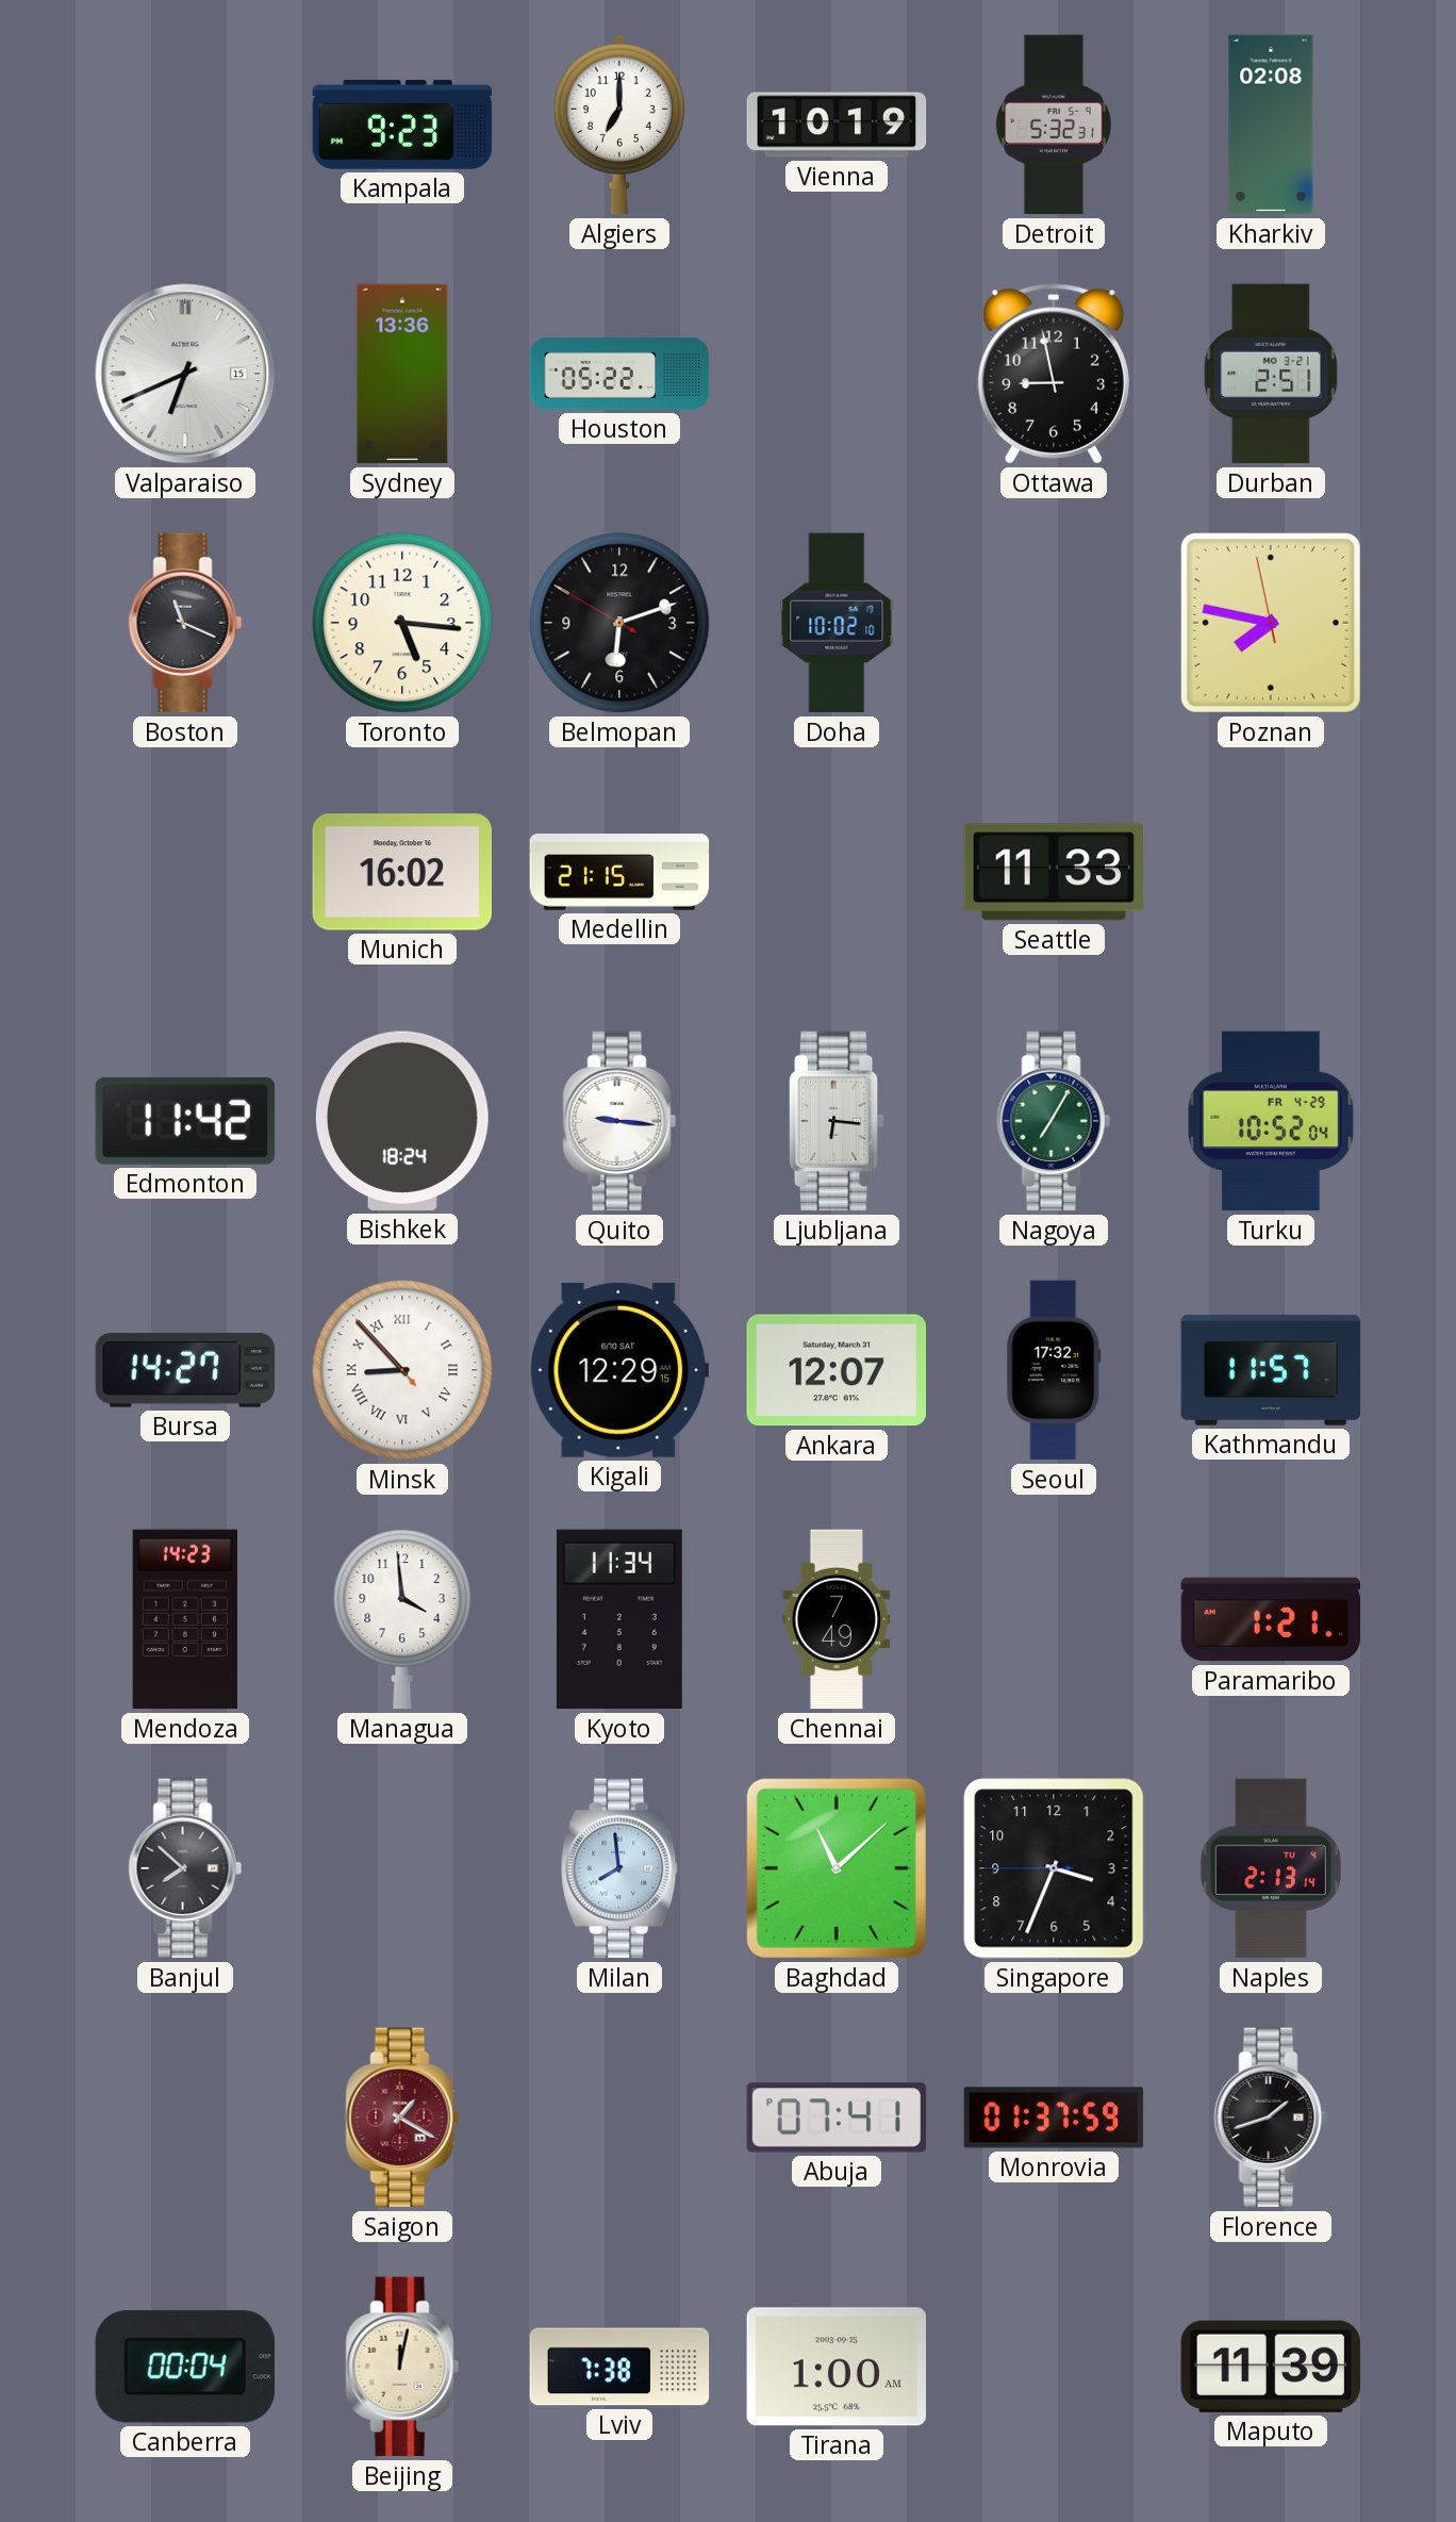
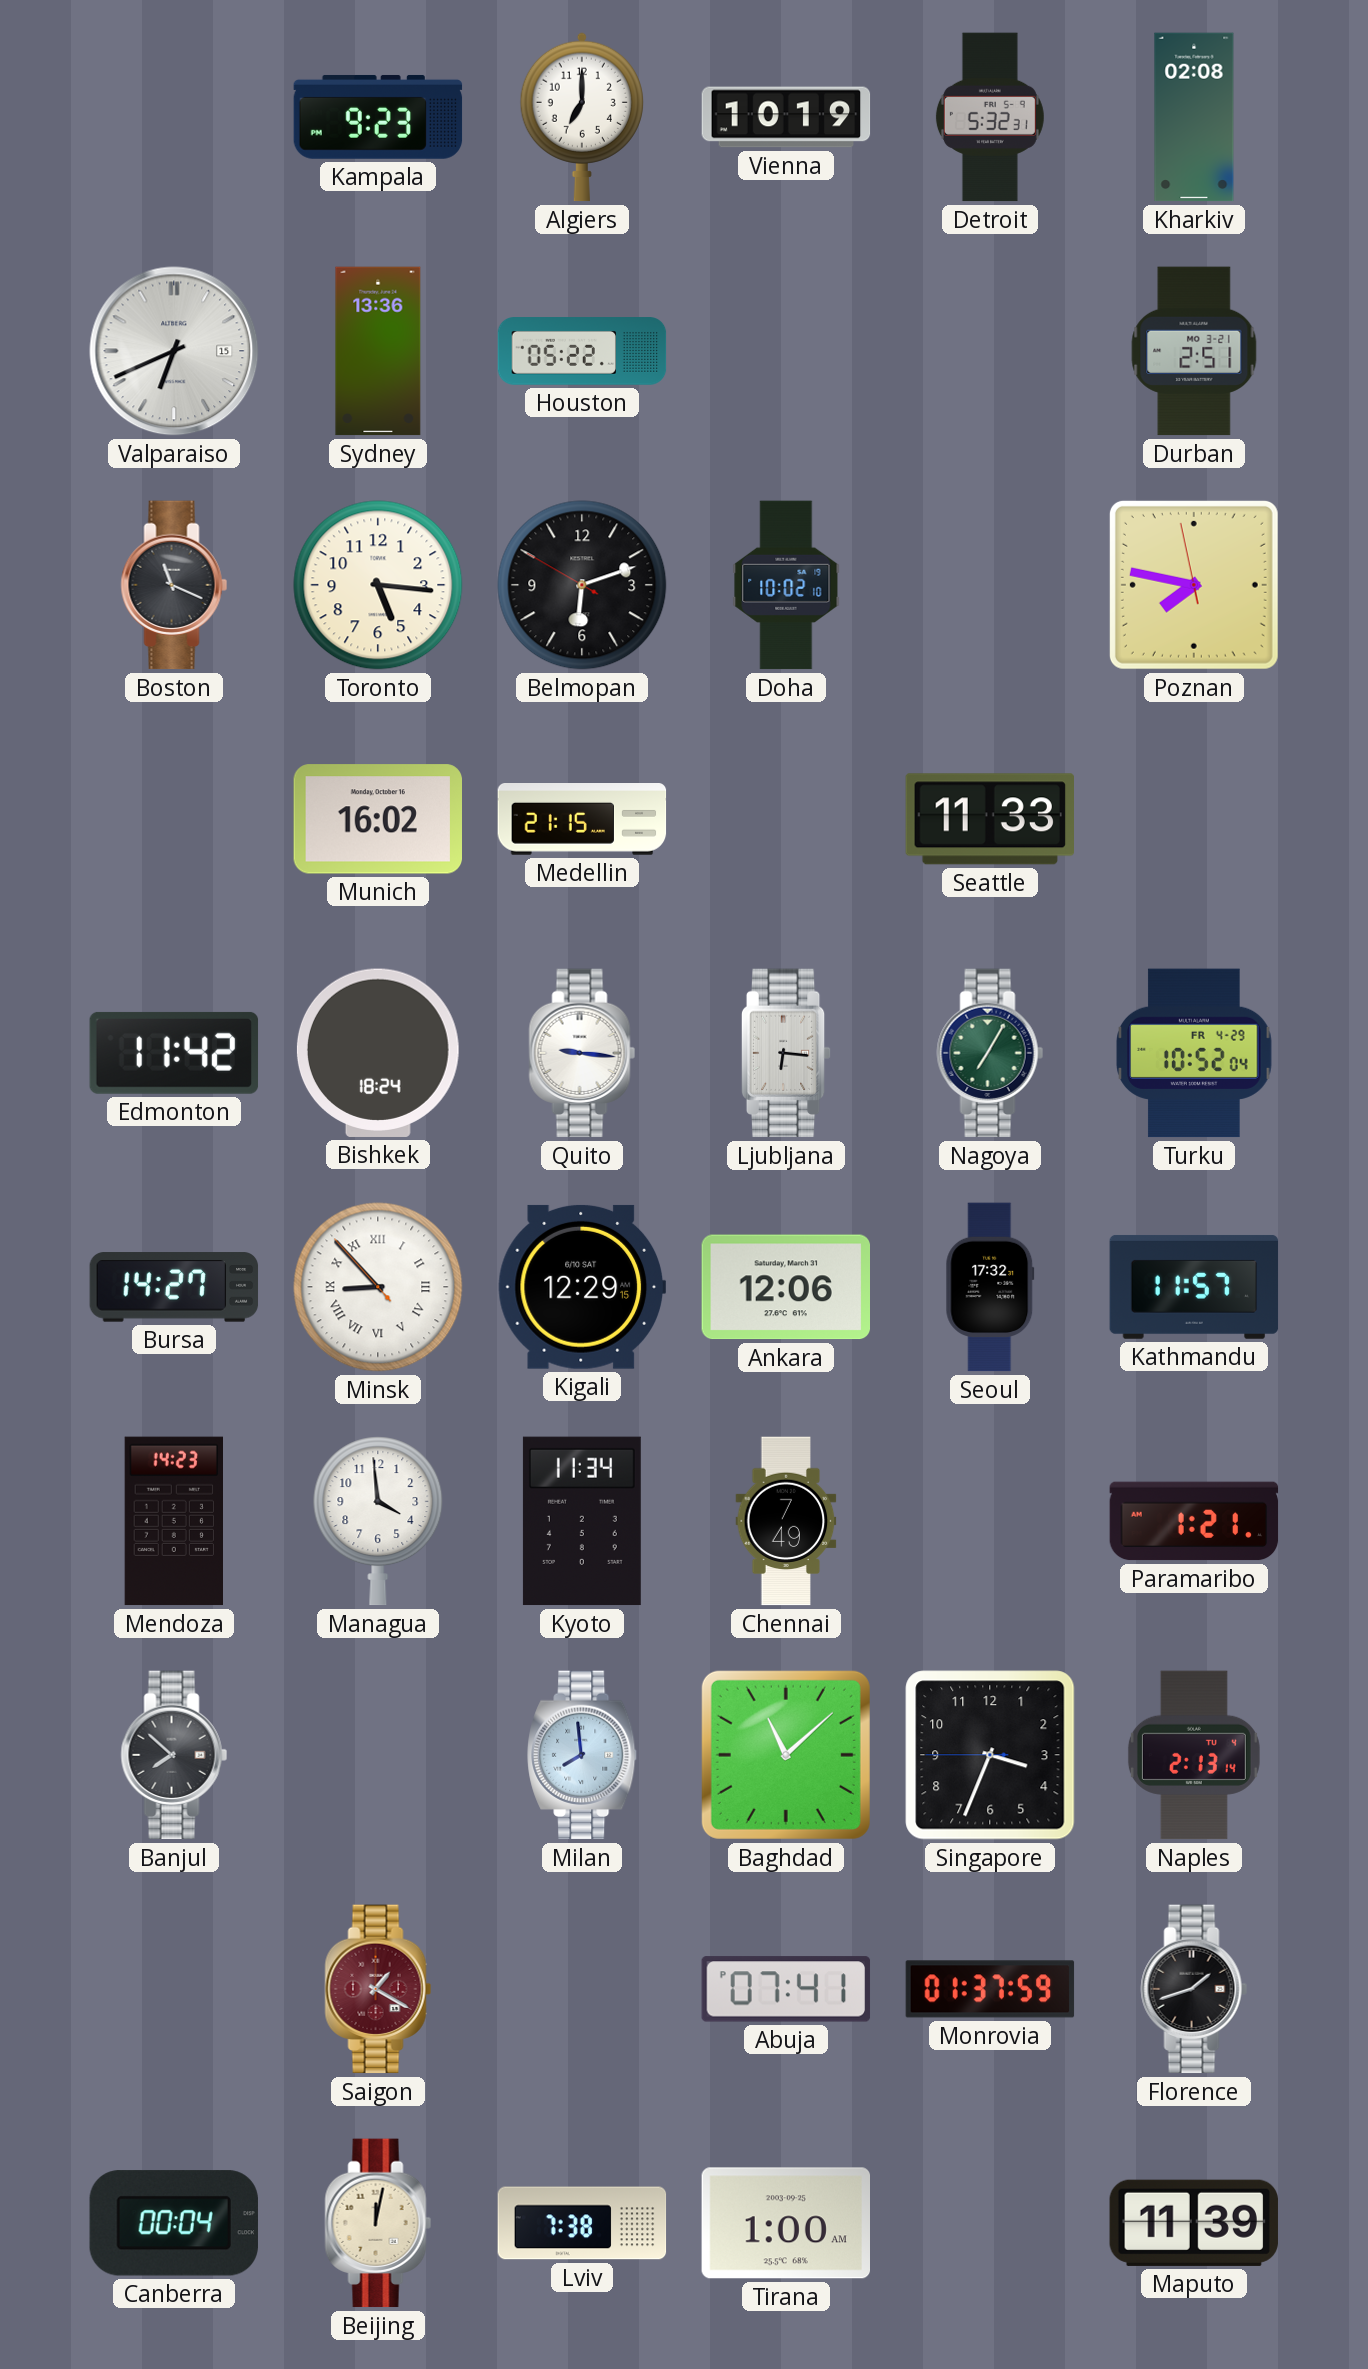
Ottawa: 8:58 -> none (1054, 374)
Ankara: 12:07 -> 12:06 (785, 1287)
